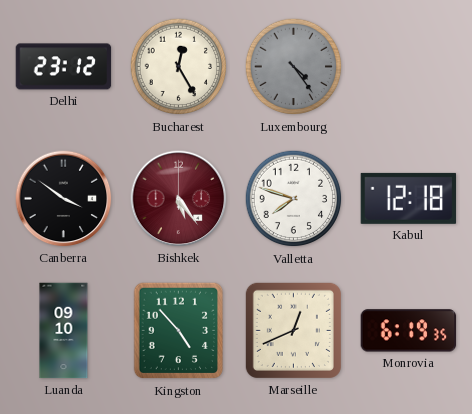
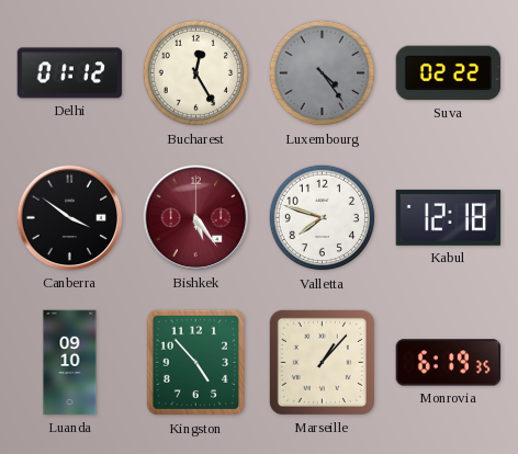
Delhi: 23:12 -> 01:12 (70, 73)
Suva: none -> 02:22 (449, 73)
Marseille: 12:41 -> 1:07 (322, 362)
